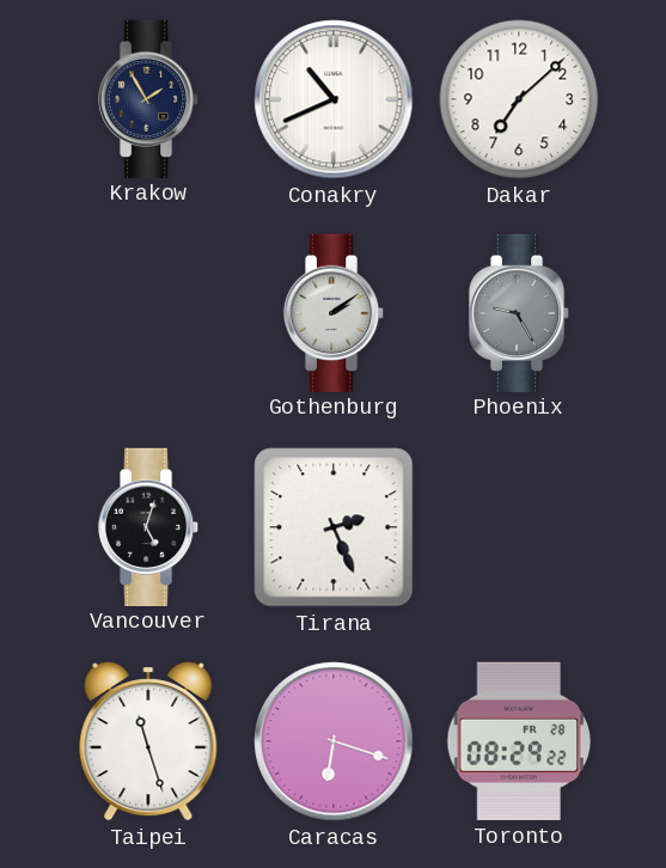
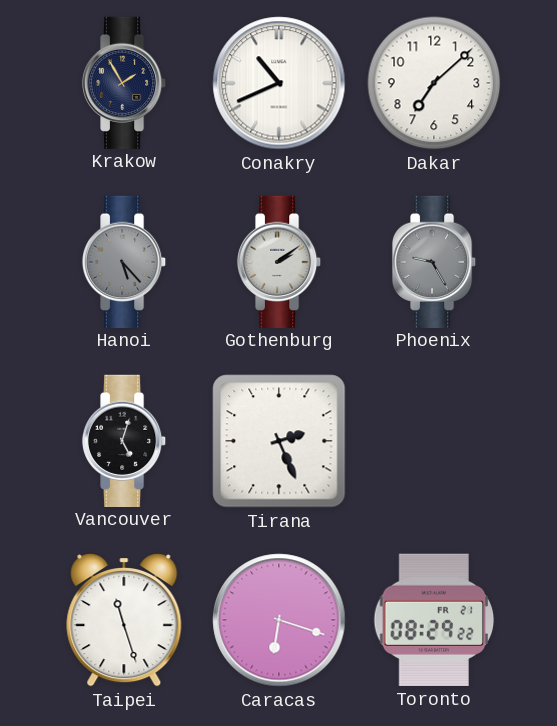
Hanoi: none -> 5:23 (124, 261)
Toronto date: FR 28 -> FR 21 (434, 620)
